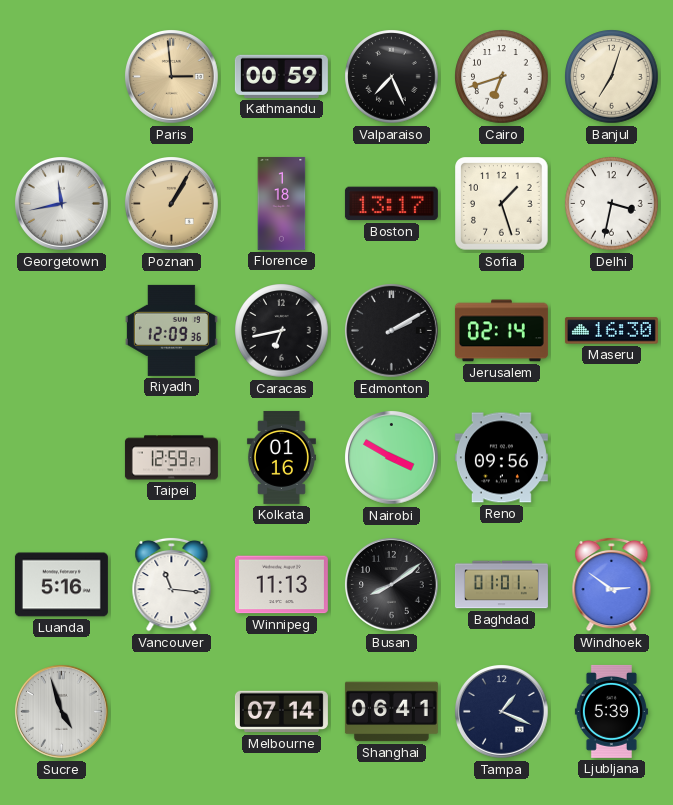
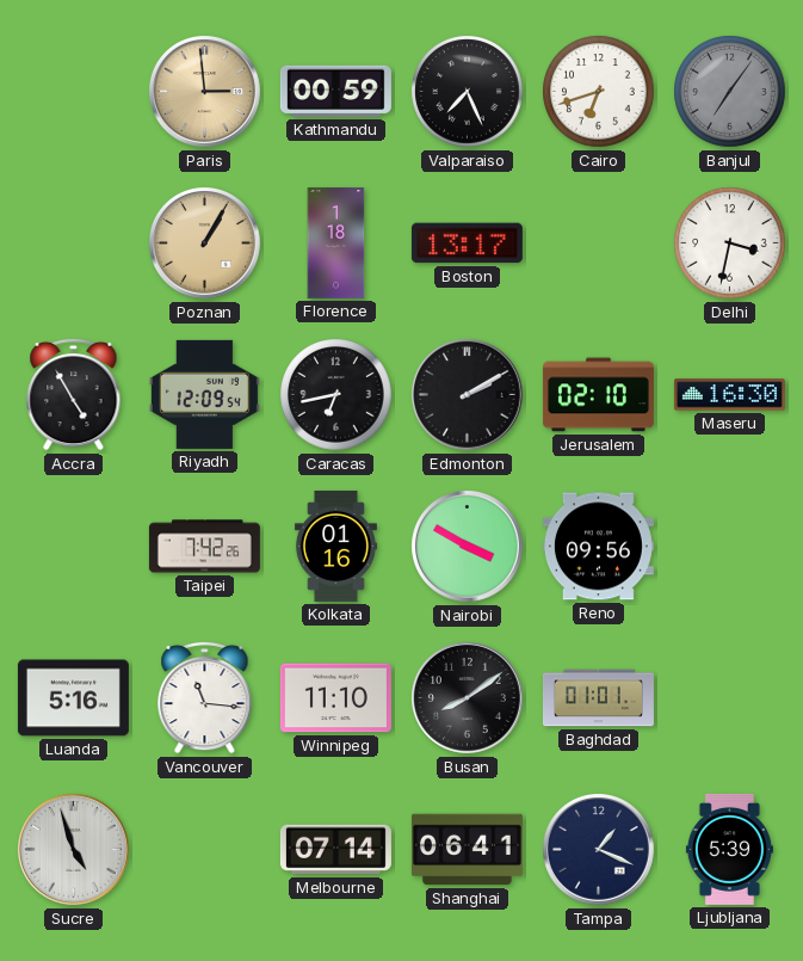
Banjul: 7:03 -> 7:06 (730, 92)
Banjul dial: cream -> grey (730, 92)
Georgetown: 11:43 -> none (62, 204)
Sofia: 1:27 -> none (502, 204)
Accra: none -> 4:55 (74, 394)
Riyadh: 12:09:36 -> 12:09:54 (204, 394)
Jerusalem: 02:14 -> 02:10 (598, 395)
Taipei: 12:59 -> 7:42 (204, 547)
Winnipeg: 11:13 -> 11:10 (335, 698)
Windhoek: 2:51 -> none (612, 584)
